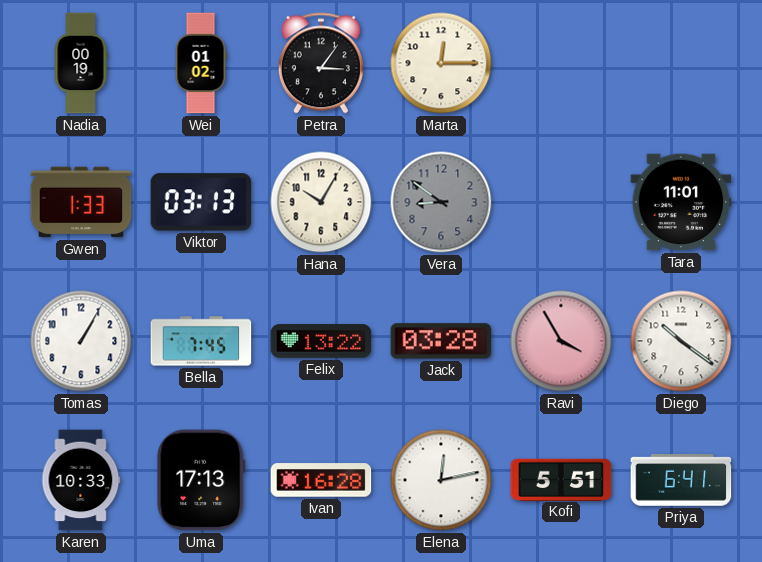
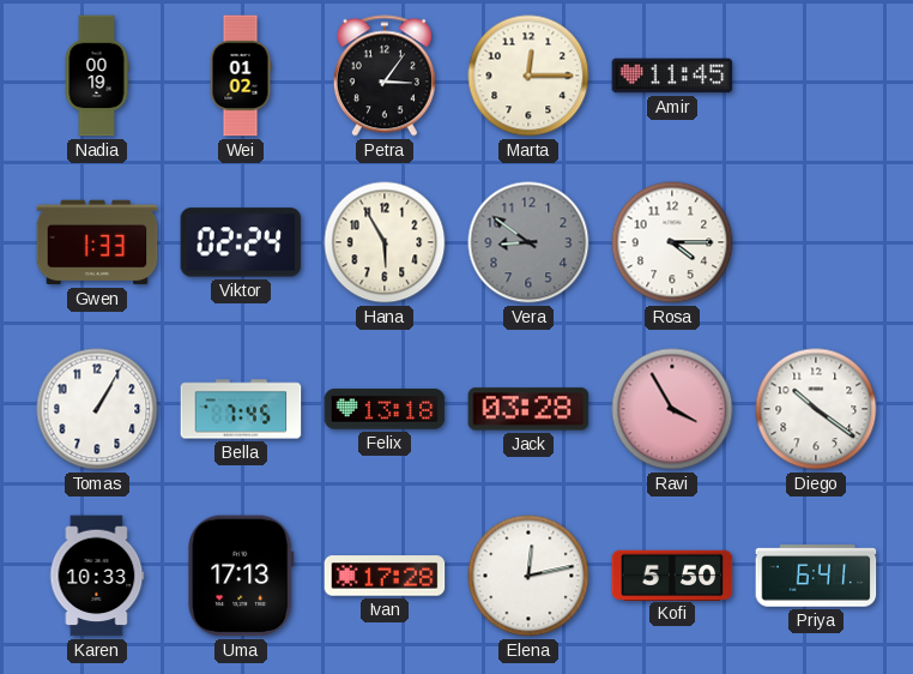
Amir: none -> 11:45 (672, 76)
Viktor: 03:13 -> 02:24 (241, 242)
Hana: 10:05 -> 5:55 (385, 242)
Rosa: none -> 4:15 (672, 242)
Tara: 11:01 -> none (681, 202)
Felix: 13:22 -> 13:18 (385, 409)
Ivan: 16:28 -> 17:28 (385, 576)
Kofi: 5:51 -> 5:50 (672, 574)
